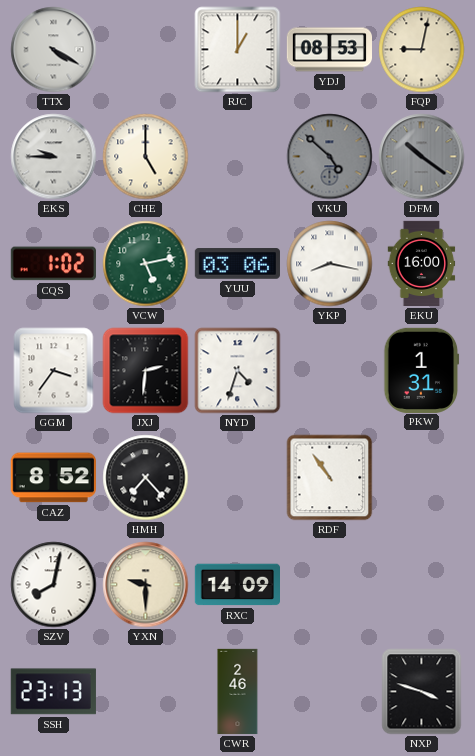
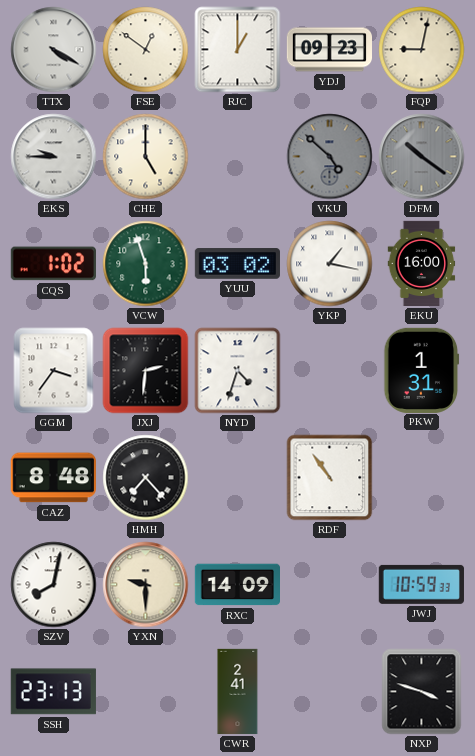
FSE: none -> 12:51 (146, 50)
YDJ: 08:53 -> 09:23 (329, 50)
VCW: 5:13 -> 5:57 (146, 264)
YUU: 03:06 -> 03:02 (237, 264)
YKP: 8:17 -> 1:17 (330, 264)
CAZ: 8:52 -> 8:48 (53, 478)
JWJ: none -> 10:59 (421, 584)
CWR: 2:46 -> 2:41 (238, 692)
